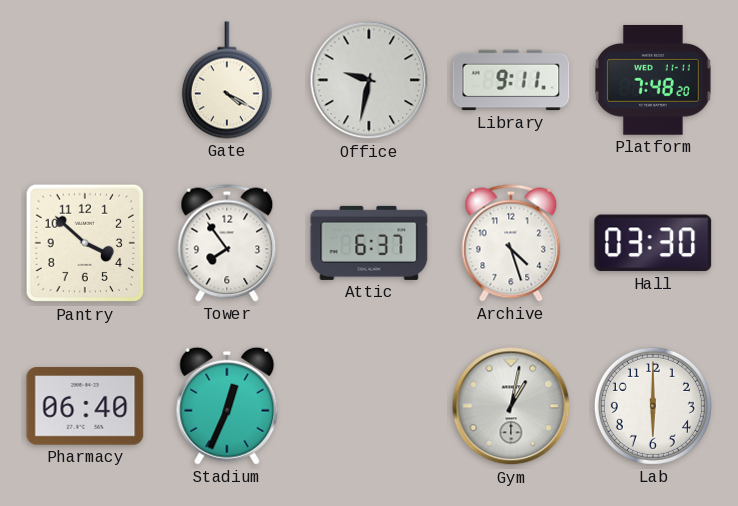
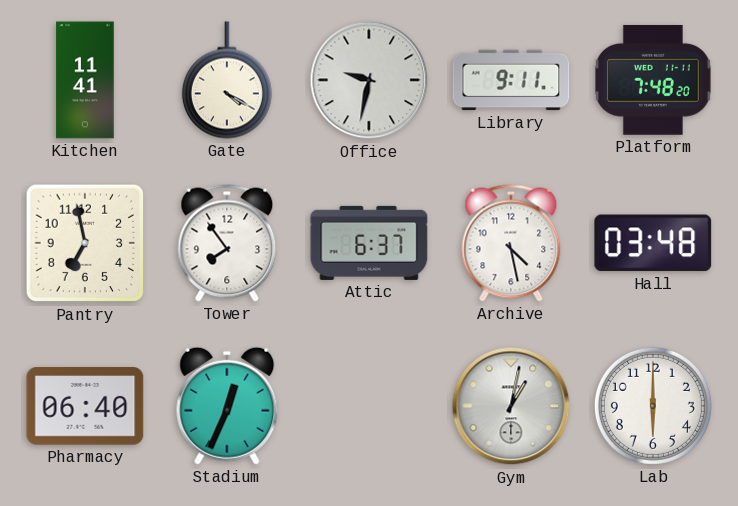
Kitchen: none -> 11:41 (85, 80)
Pantry: 3:52 -> 6:58 (85, 243)
Archive: 4:27 -> 4:28 (511, 243)
Hall: 03:30 -> 03:48 (653, 243)
